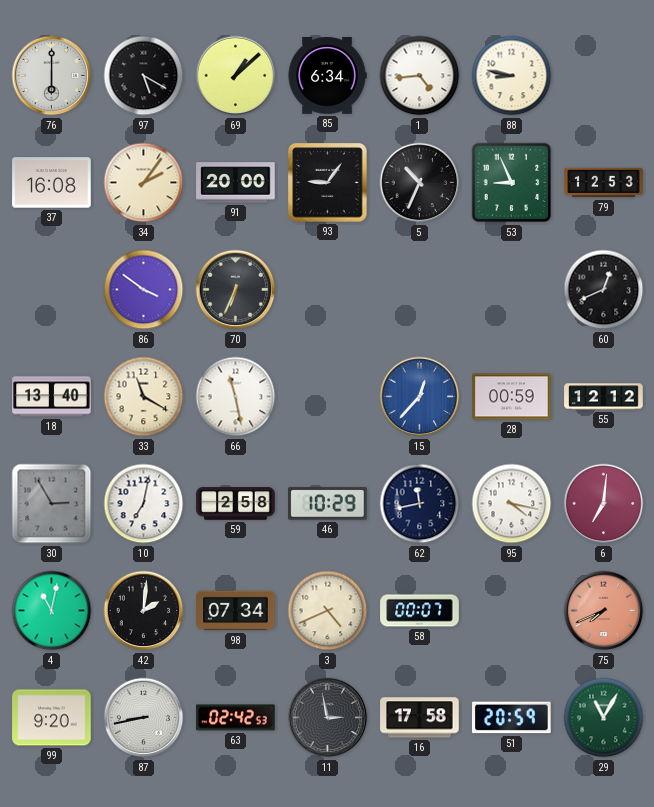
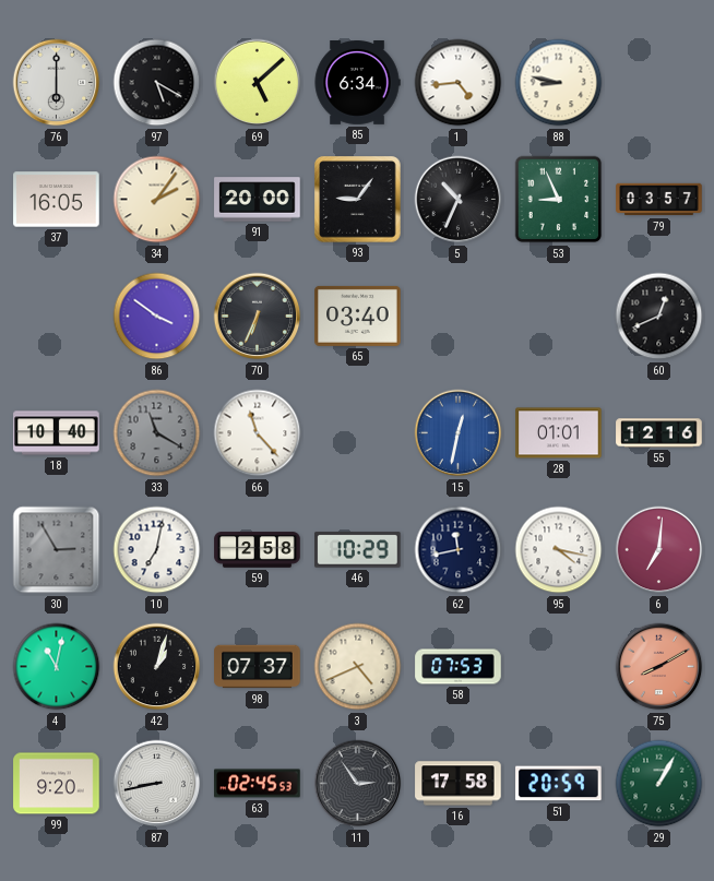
69: 1:08 -> 5:08 (258, 83)
37: 16:08 -> 16:05 (57, 200)
79: 12:53 -> 03:57 (659, 200)
65: none -> 03:40 (358, 316)
18: 13:40 -> 10:40 (57, 433)
33 dial: cream -> grey (157, 433)
66: 11:28 -> 11:23 (258, 433)
15: 12:37 -> 12:32 (459, 433)
28: 00:59 -> 01:01 (559, 433)
55: 12:12 -> 12:16 (659, 433)
42: 2:01 -> 1:03 (157, 667)
98: 07:34 -> 07:37 (258, 667)
58: 00:07 -> 07:53 (459, 667)
75: 7:41 -> 8:10 (659, 667)
63: 02:42 -> 02:45 (258, 784)
11: 2:58 -> 2:54 (358, 784)
29: 11:05 -> 1:05 (659, 784)
